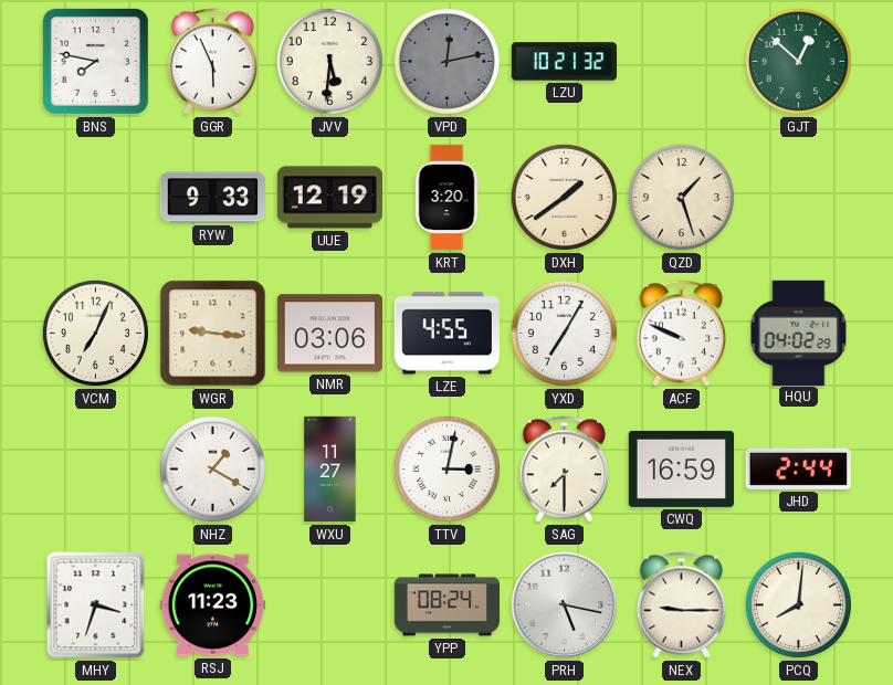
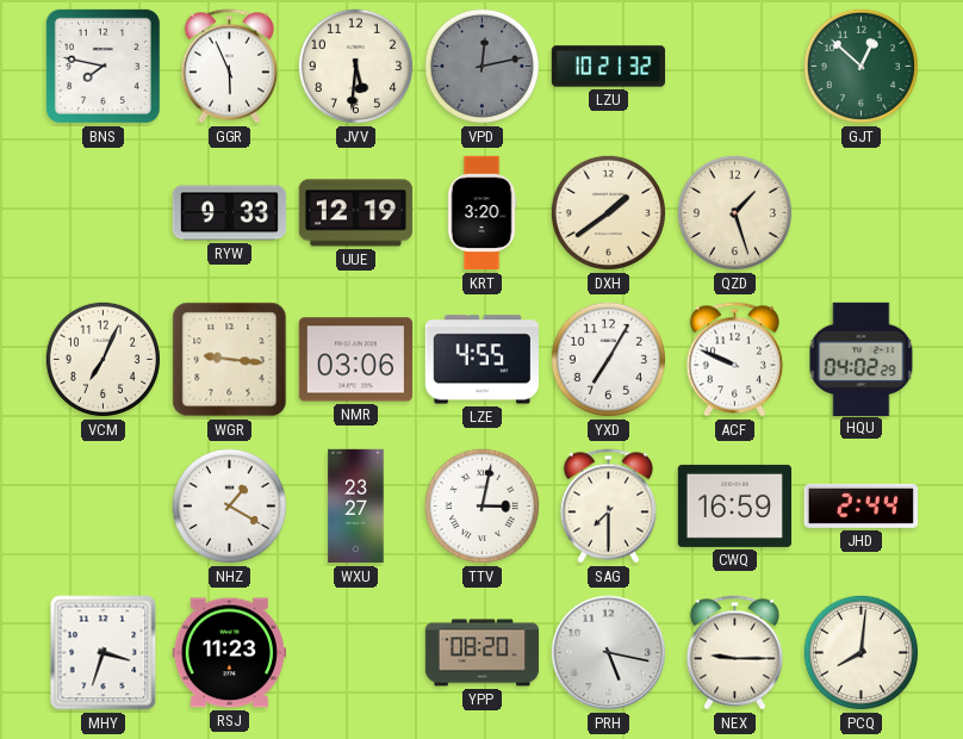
WXU: 11:27 -> 23:27 (356, 507)
YPP: 08:24 -> 08:20 (483, 653)
